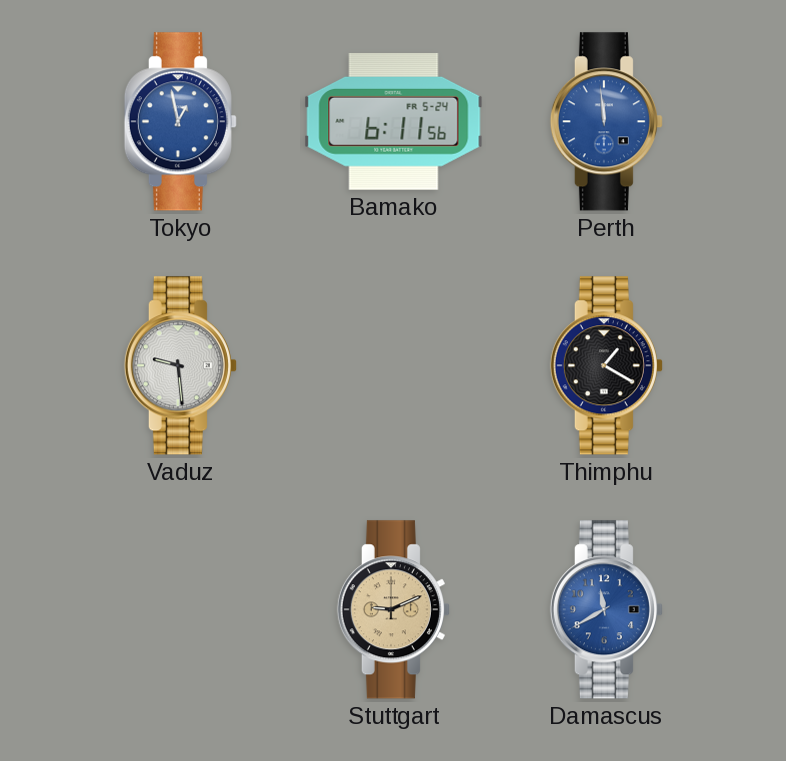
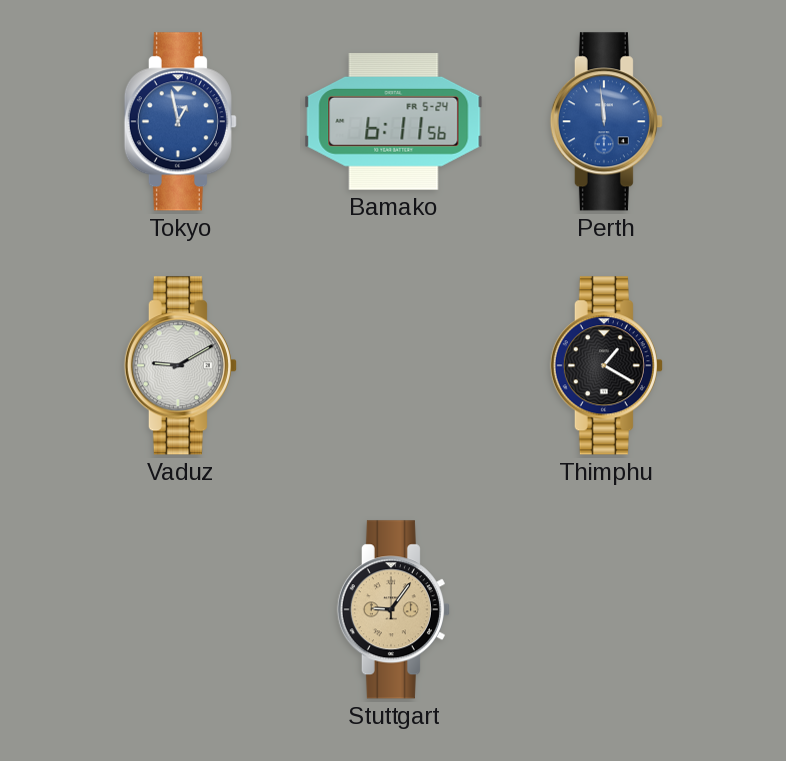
Vaduz: 9:29 -> 9:10 (180, 366)
Stuttgart: 9:11 -> 9:06 (393, 610)
Damascus: 11:40 -> none (606, 610)
